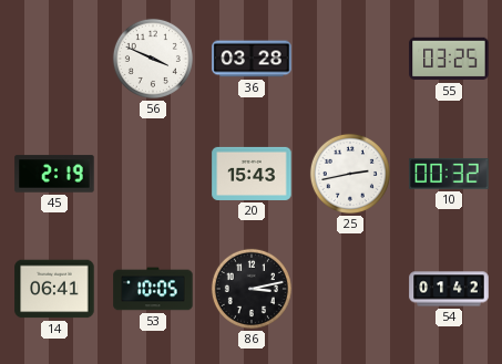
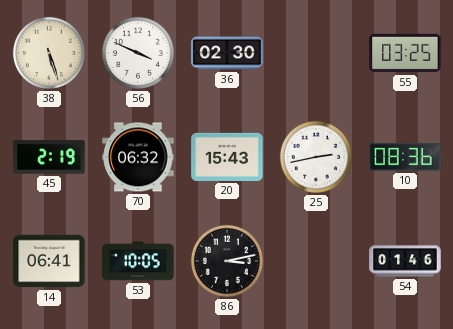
38: none -> 5:27 (49, 53)
36: 03:28 -> 02:30 (227, 53)
70: none -> 06:32 (138, 157)
10: 00:32 -> 08:36 (405, 157)
54: 01:42 -> 01:46 (405, 261)
